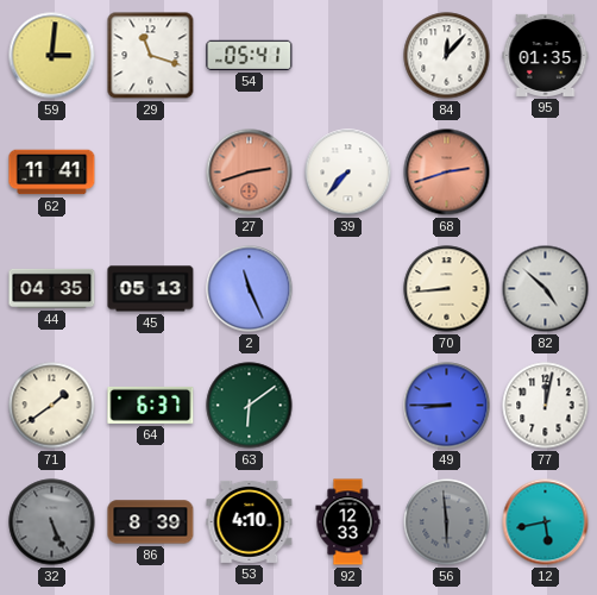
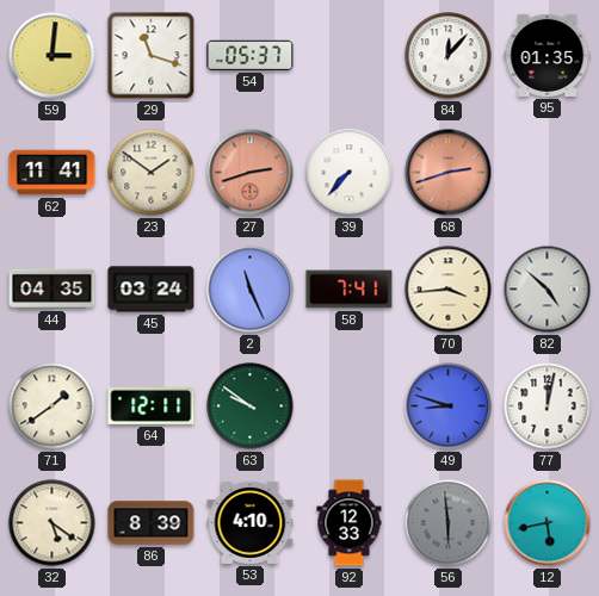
54: 05:41 -> 05:37 (251, 55)
23: none -> 1:51 (152, 173)
45: 05:13 -> 03:24 (152, 290)
58: none -> 7:41 (350, 290)
70: 8:44 -> 3:44 (449, 290)
64: 6:37 -> 12:11 (152, 405)
63: 6:09 -> 9:51 (251, 406)
49: 8:45 -> 8:48 (449, 406)
32: 5:26 -> 5:21 (53, 523)
32 dial: grey -> cream (53, 523)
